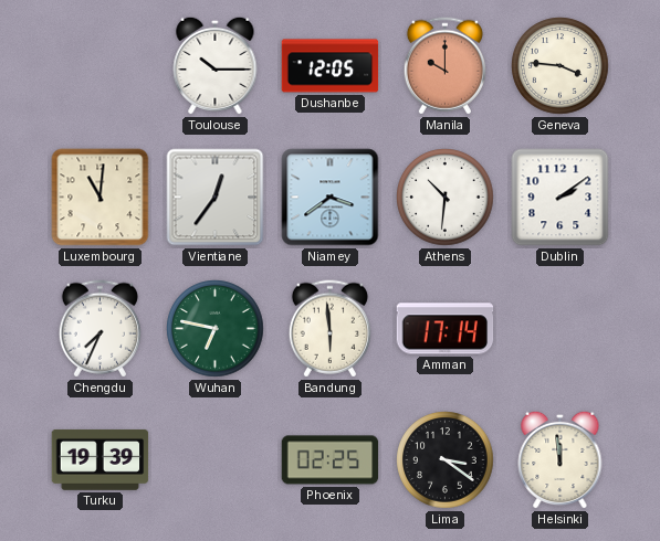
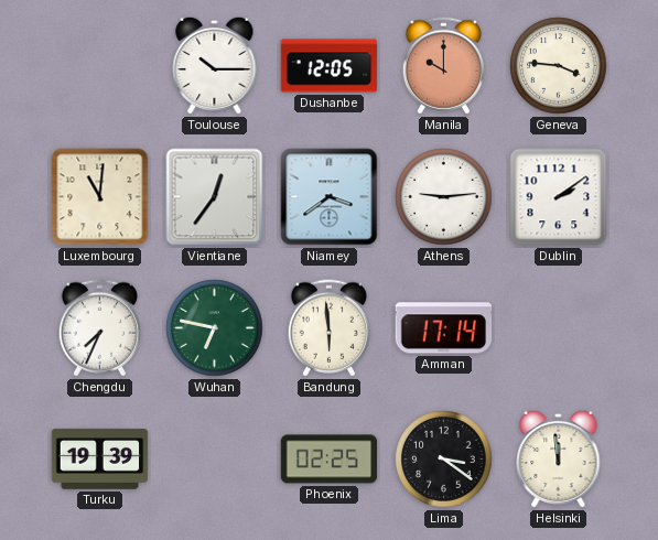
Athens: 10:31 -> 9:14 (444, 197)
